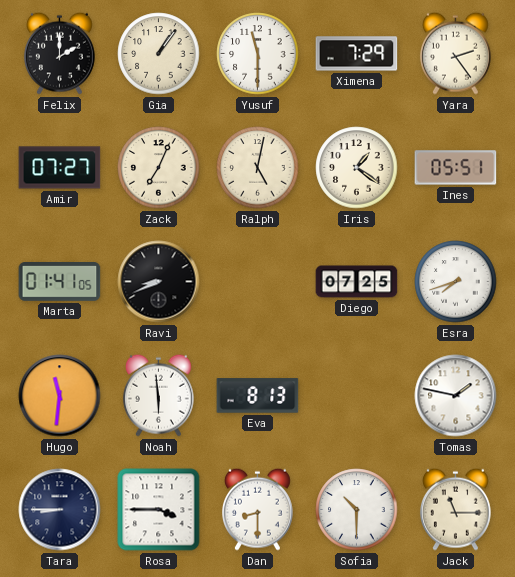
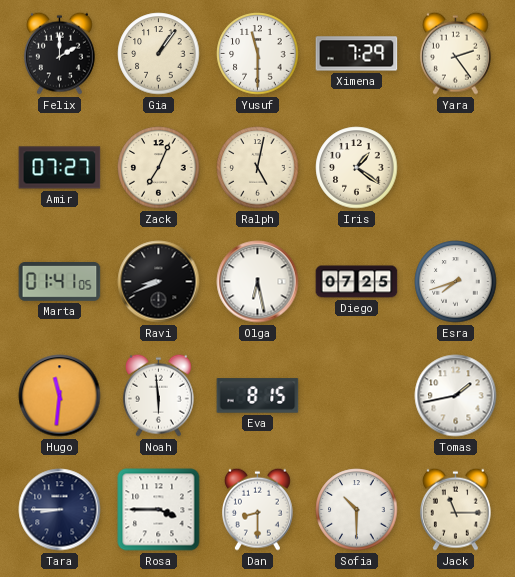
Ines: 05:51 -> none (456, 168)
Olga: none -> 6:28 (258, 282)
Eva: 8:13 -> 8:15 (258, 396)
Tomas: 1:47 -> 1:43 (456, 396)
